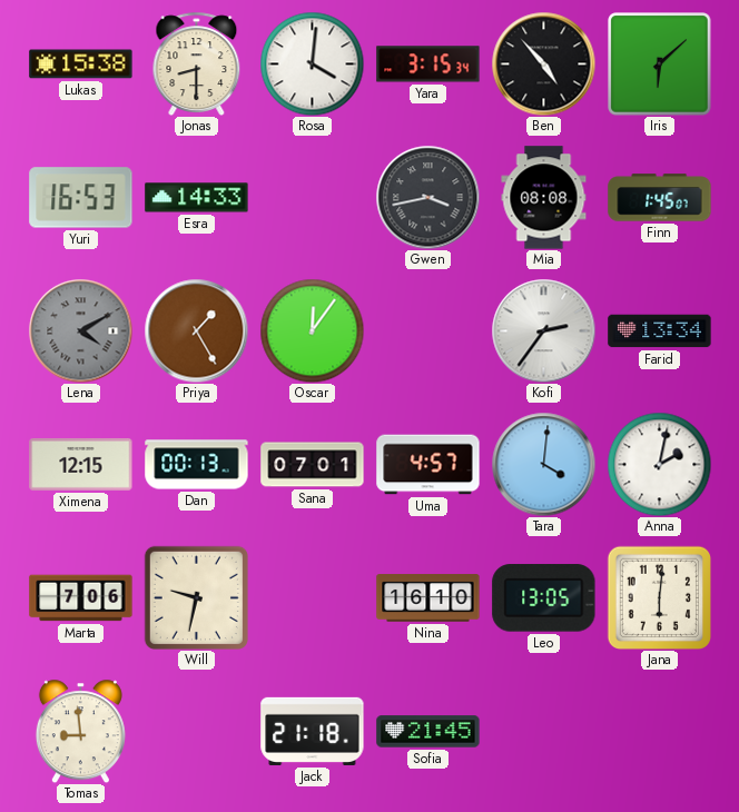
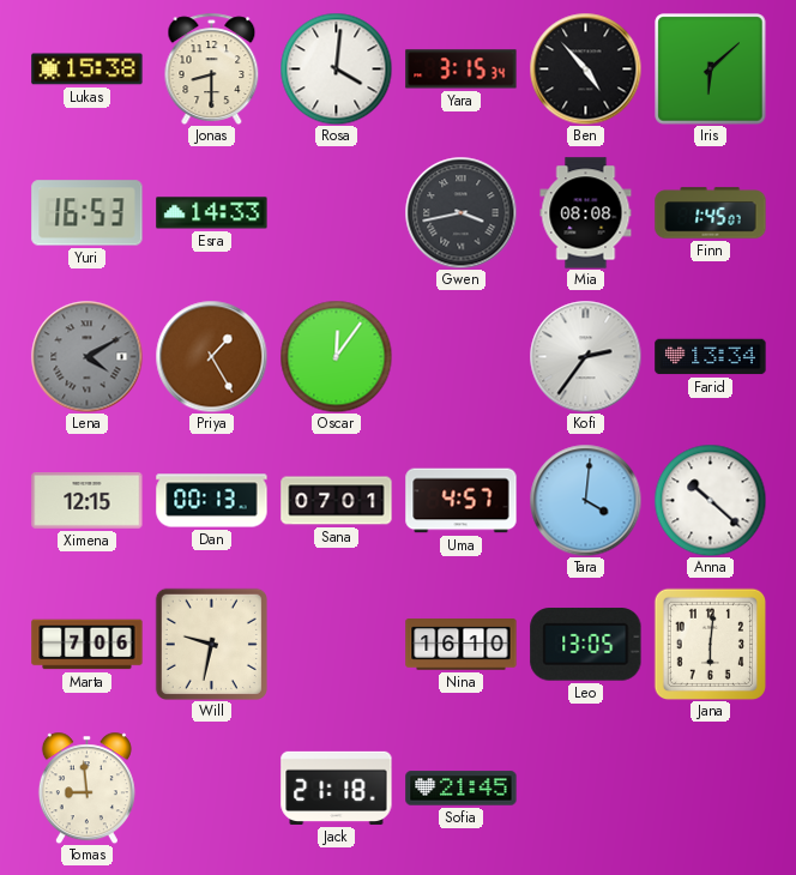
Anna: 2:02 -> 10:22 (710, 500)
